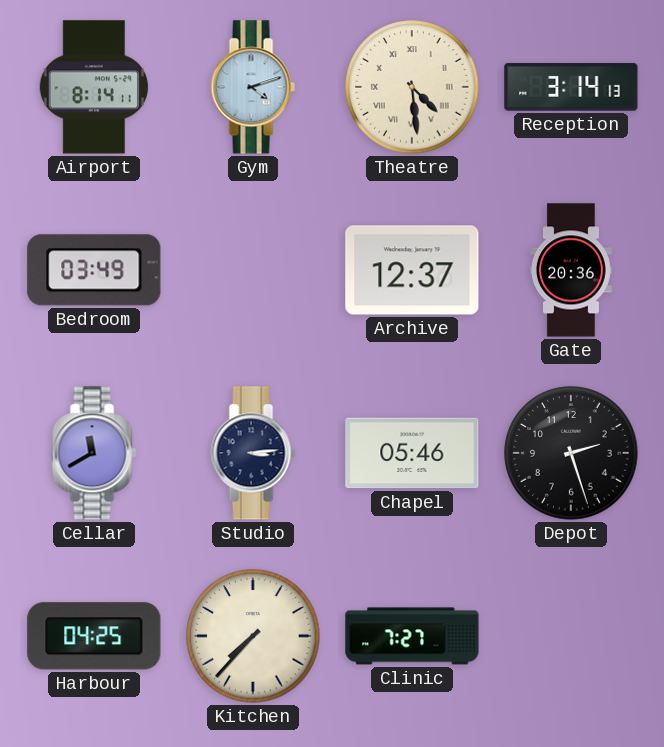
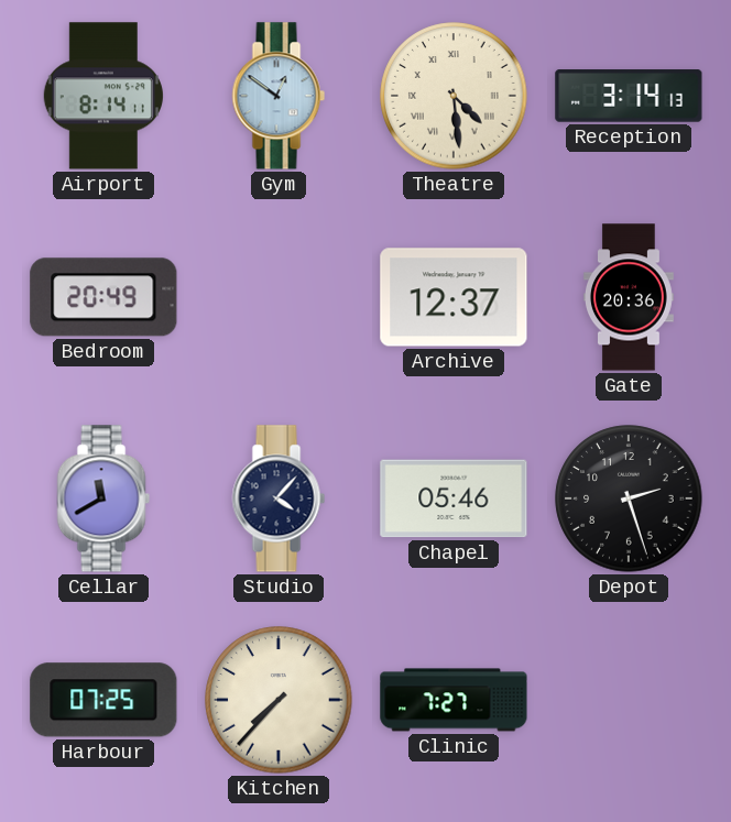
Gym: 4:12 -> 12:51 (279, 96)
Bedroom: 03:49 -> 20:49 (103, 297)
Studio: 3:14 -> 4:07 (279, 498)
Harbour: 04:25 -> 07:25 (103, 700)
